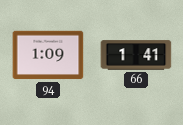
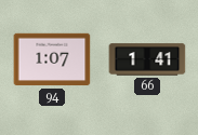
94: 1:09 -> 1:07 (52, 59)
